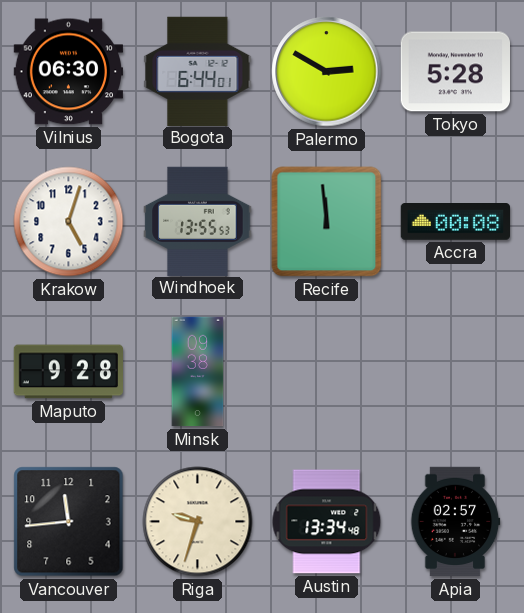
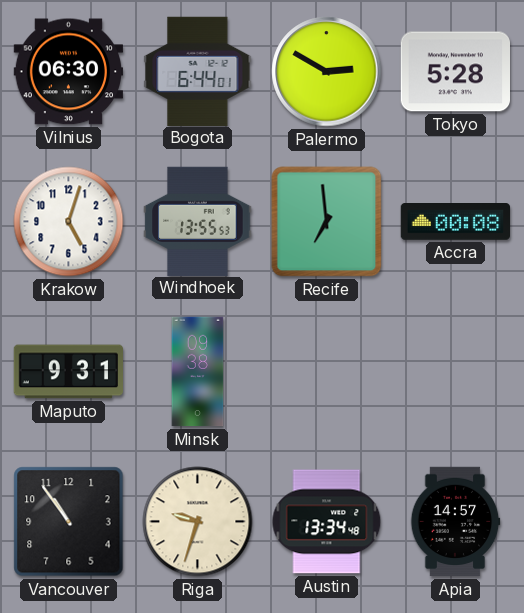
Recife: 11:59 -> 6:59 (327, 222)
Maputo: 9:28 -> 9:31 (68, 372)
Vancouver: 11:44 -> 10:54 (69, 522)
Apia: 02:57 -> 14:57 (455, 522)
